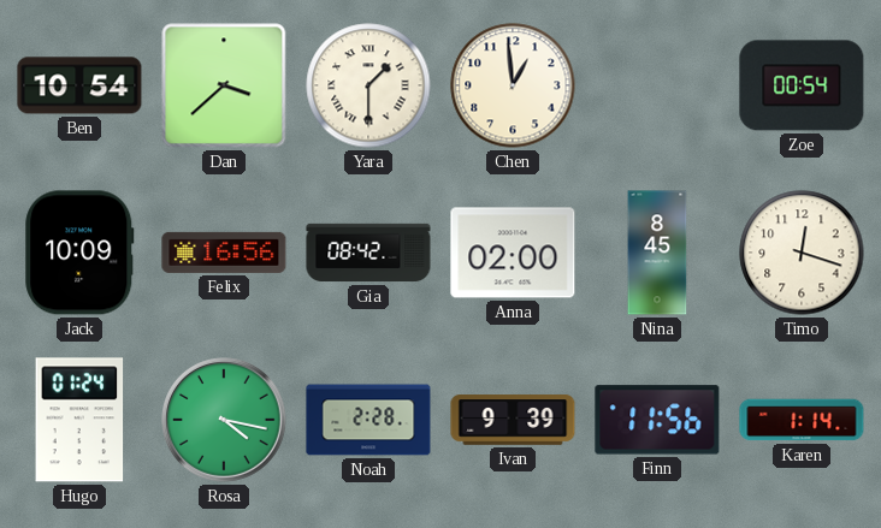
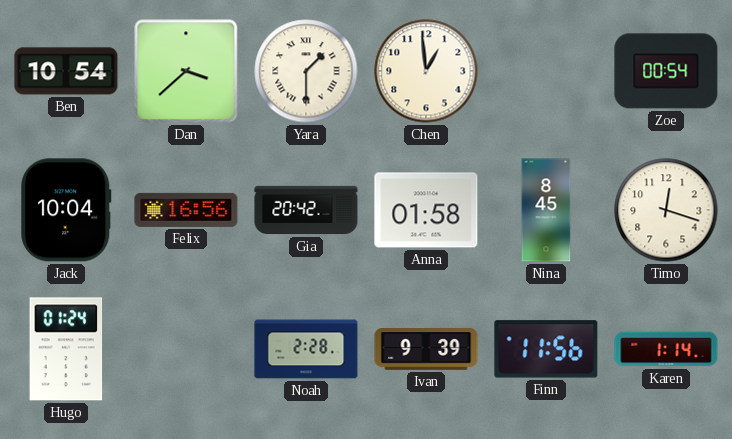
Jack: 10:09 -> 10:04 (66, 210)
Gia: 08:42 -> 20:42 (306, 210)
Anna: 02:00 -> 01:58 (426, 210)
Rosa: 4:17 -> none (224, 420)
